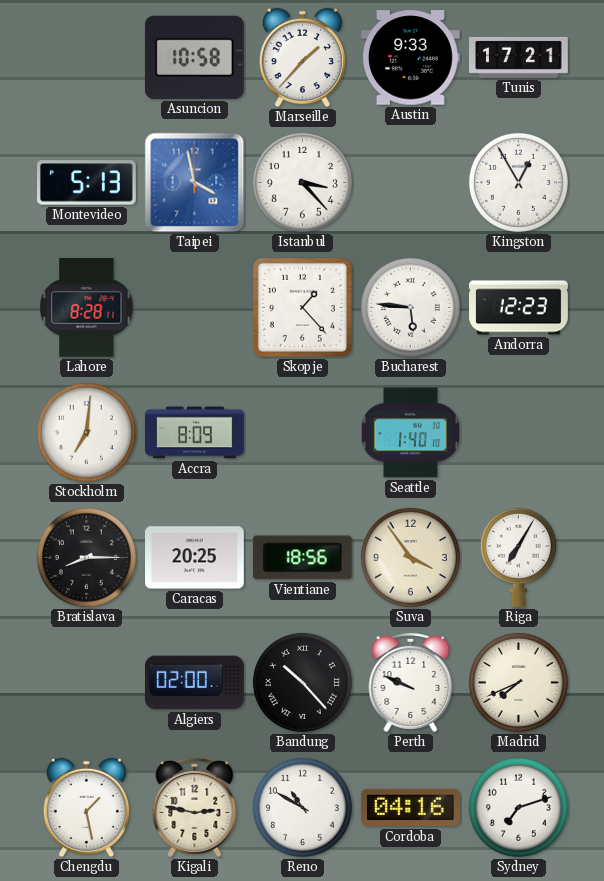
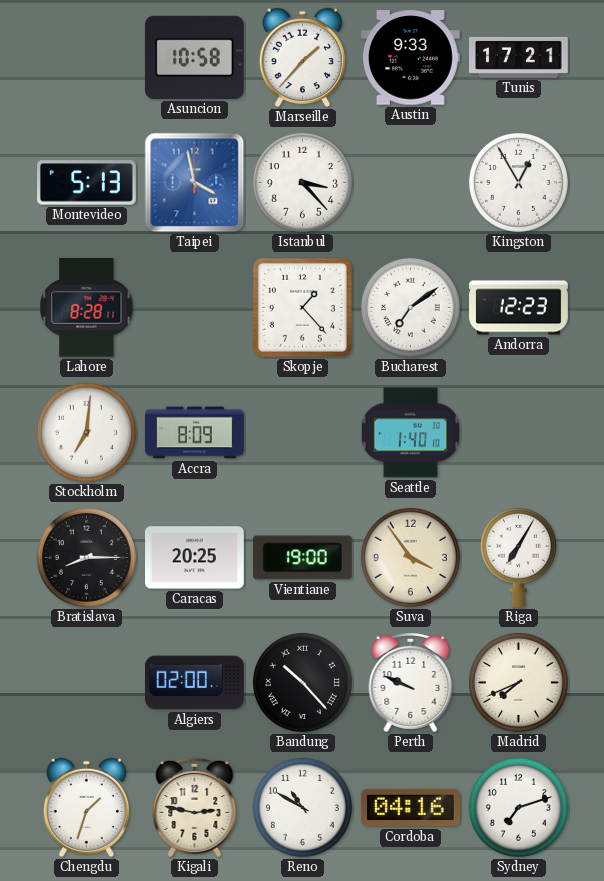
Bucharest: 5:46 -> 7:09 (410, 307)
Vientiane: 18:56 -> 19:00 (302, 558)
Chengdu: 1:28 -> 1:33 (86, 808)
